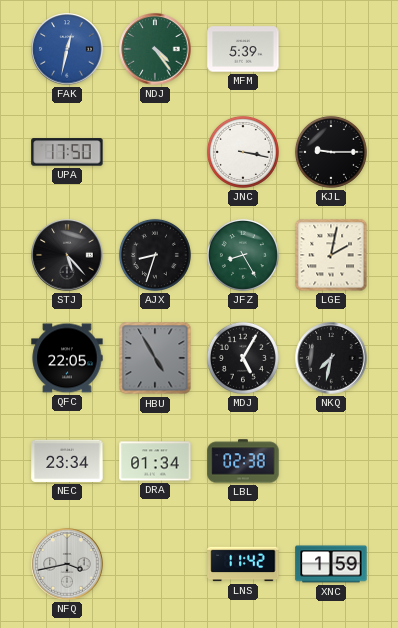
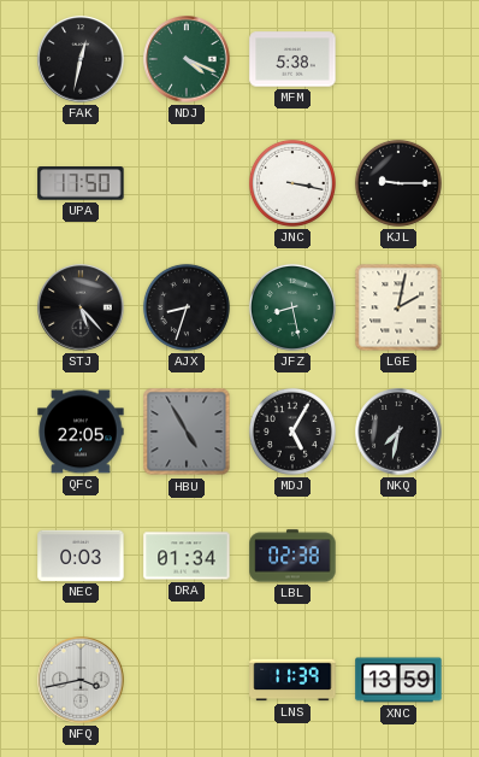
FAK dial: blue -> black (81, 59)
NDJ: 4:24 -> 4:19 (187, 59)
MFM: 5:39 -> 5:38 (292, 59)
JFZ: 8:25 -> 8:28 (292, 307)
NEC: 23:34 -> 0:03 (81, 556)
LNS: 11:42 -> 11:39 (292, 680)
XNC: 1:59 -> 13:59 (398, 680)
